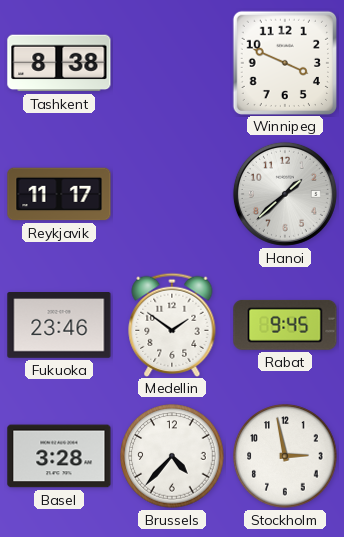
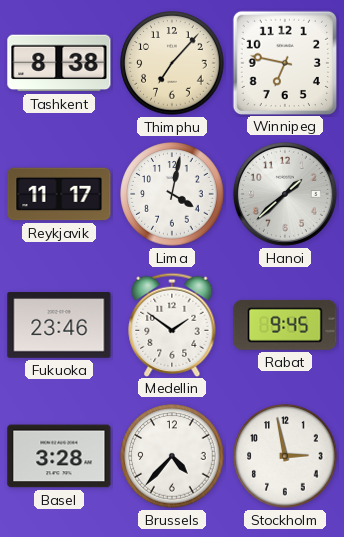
Thimphu: none -> 7:07 (172, 63)
Winnipeg: 3:49 -> 6:47 (284, 62)
Lima: none -> 4:02 (172, 194)
